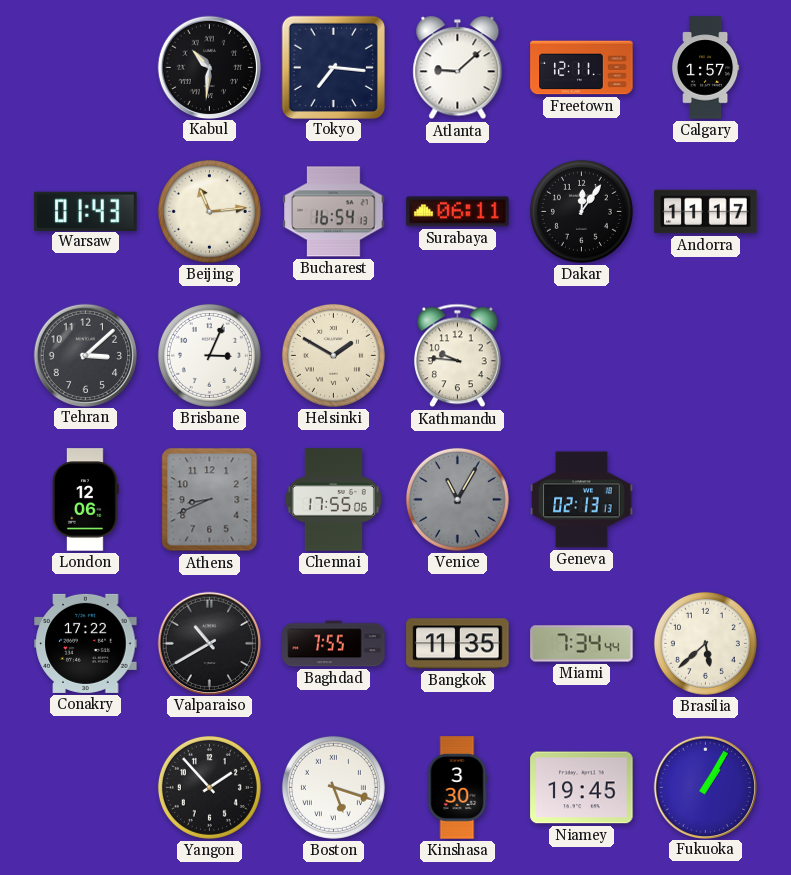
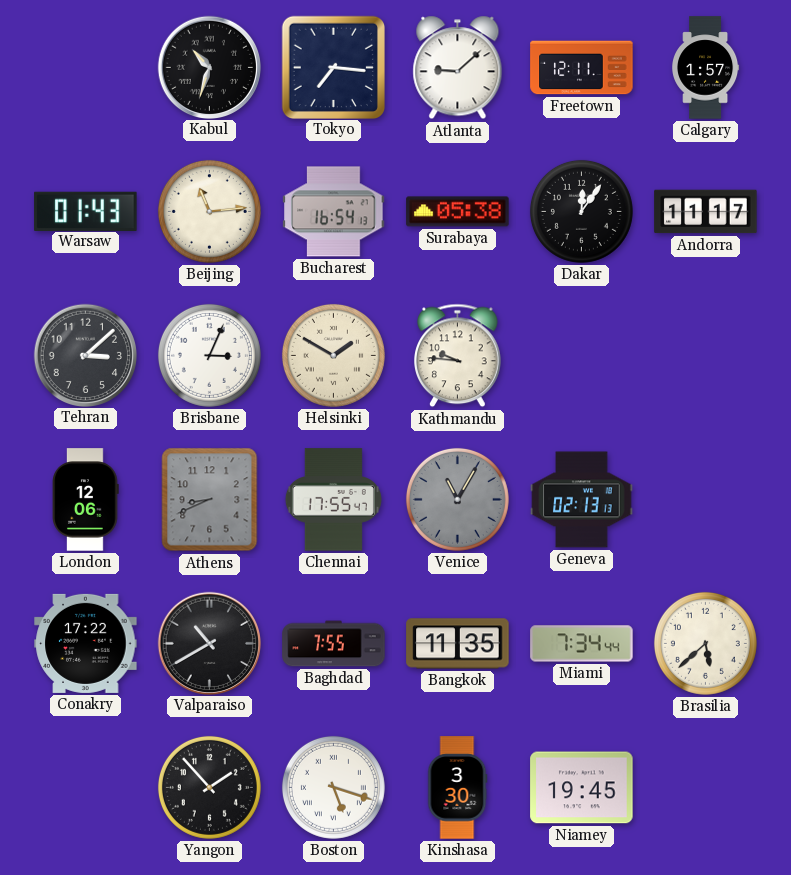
Kabul: 10:31 -> 10:33 (209, 67)
Surabaya: 06:11 -> 05:38 (458, 212)
Chennai: 17:55:06 -> 17:55:47 (333, 500)
Fukuoka: 1:05 -> none (705, 787)
